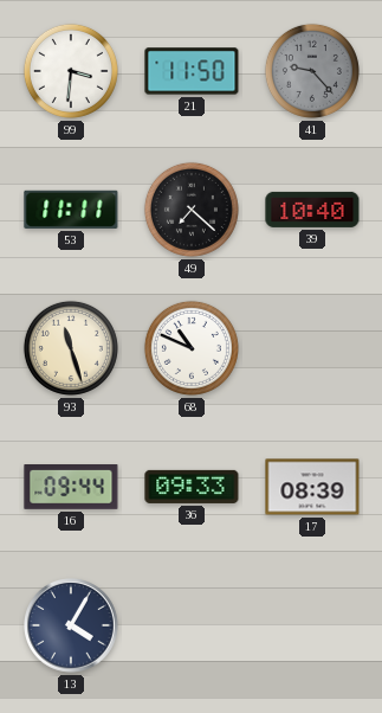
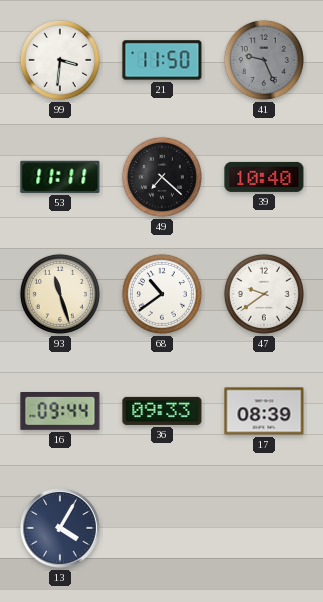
41: 9:23 -> 9:26 (264, 60)
68: 10:49 -> 10:39 (162, 294)
47: none -> 9:39 (264, 294)
